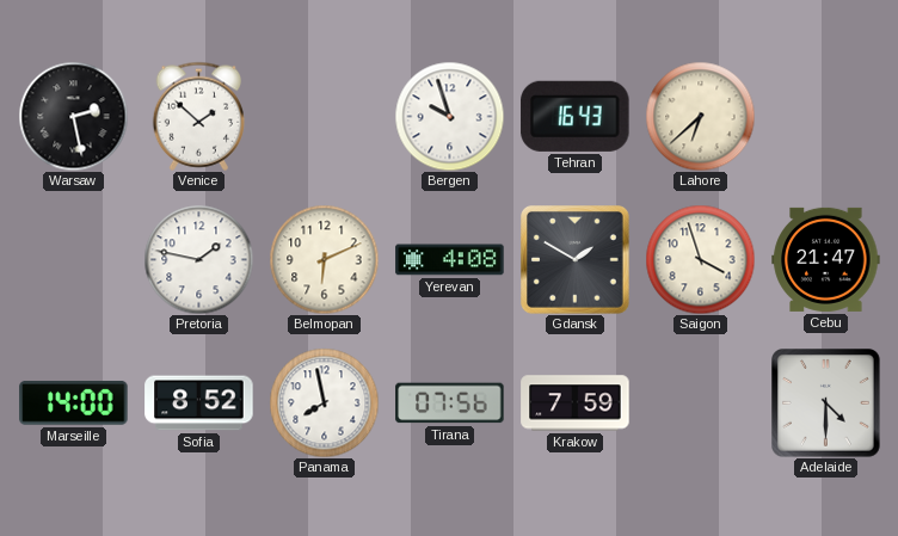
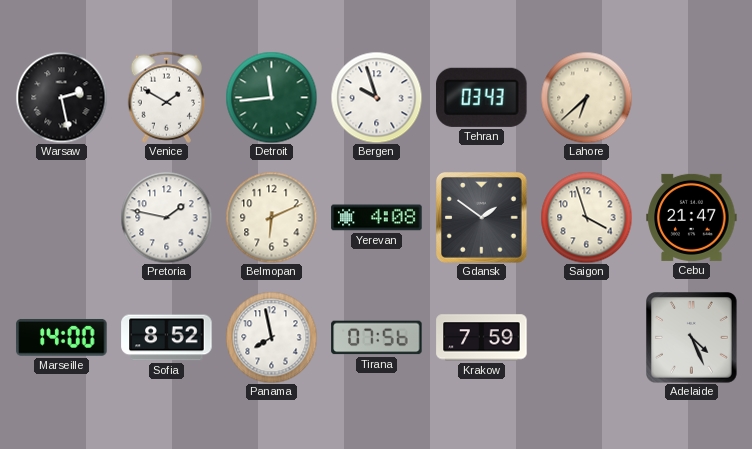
Venice: 1:52 -> 1:50 (166, 97)
Detroit: none -> 11:44 (271, 97)
Tehran: 16:43 -> 03:43 (482, 97)
Gdansk: 1:50 -> 1:51 (482, 218)
Adelaide: 4:30 -> 4:26 (692, 338)
